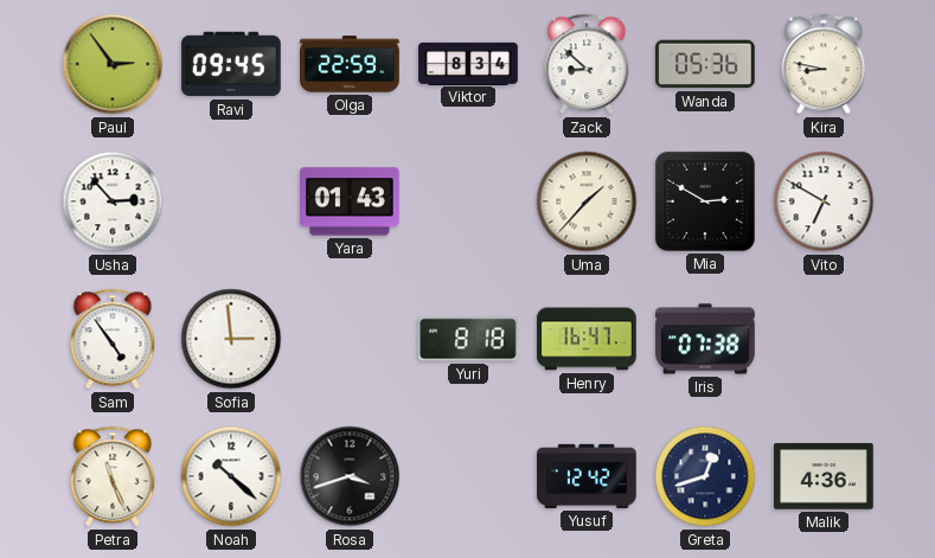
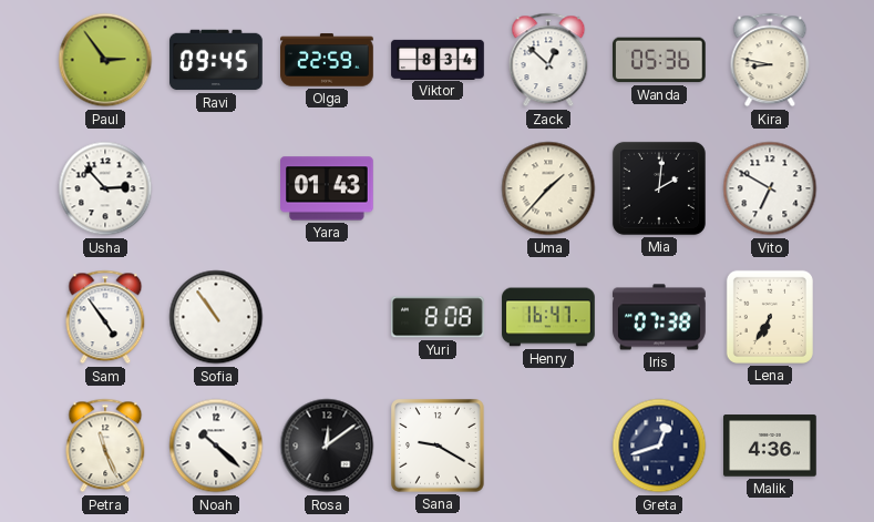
Zack: 8:52 -> 12:52 (548, 60)
Mia: 2:50 -> 2:01 (659, 188)
Sofia: 2:59 -> 10:54 (216, 317)
Yuri: 8:18 -> 8:08 (439, 317)
Lena: none -> 6:35 (770, 317)
Rosa: 3:42 -> 12:09 (327, 446)
Sana: none -> 9:20 (439, 447)
Yusuf: 12:42 -> none (587, 476)
